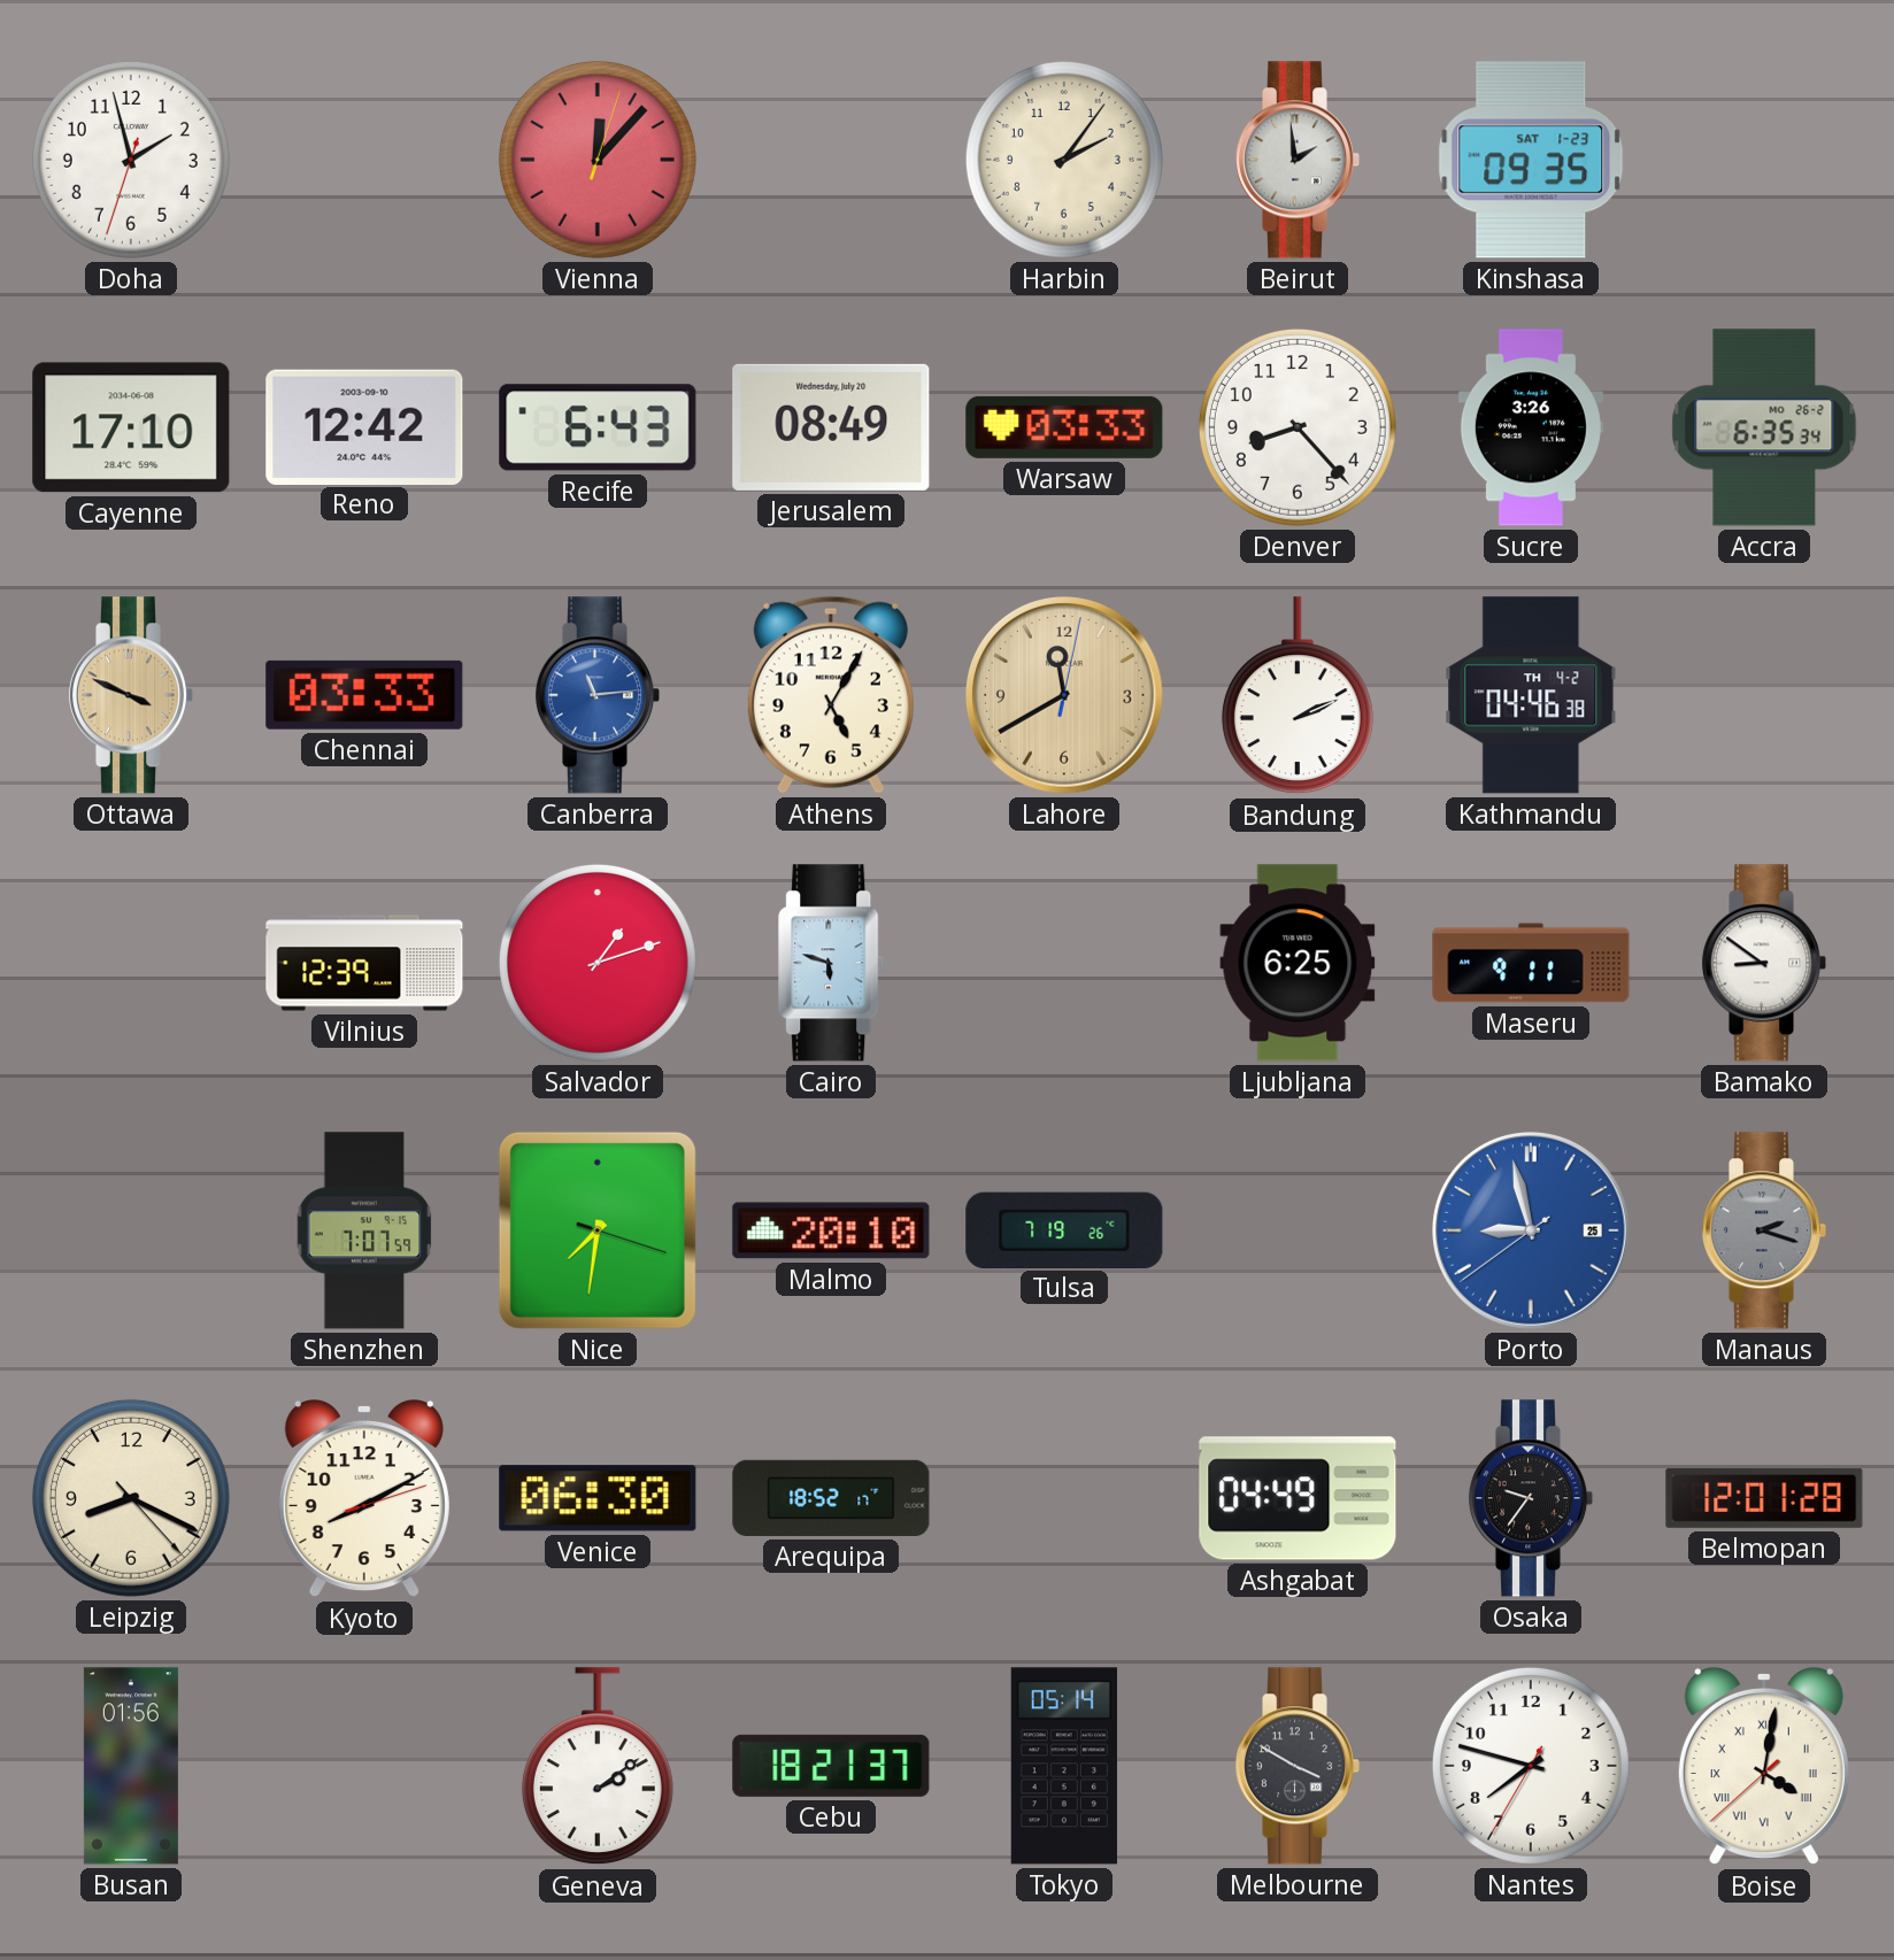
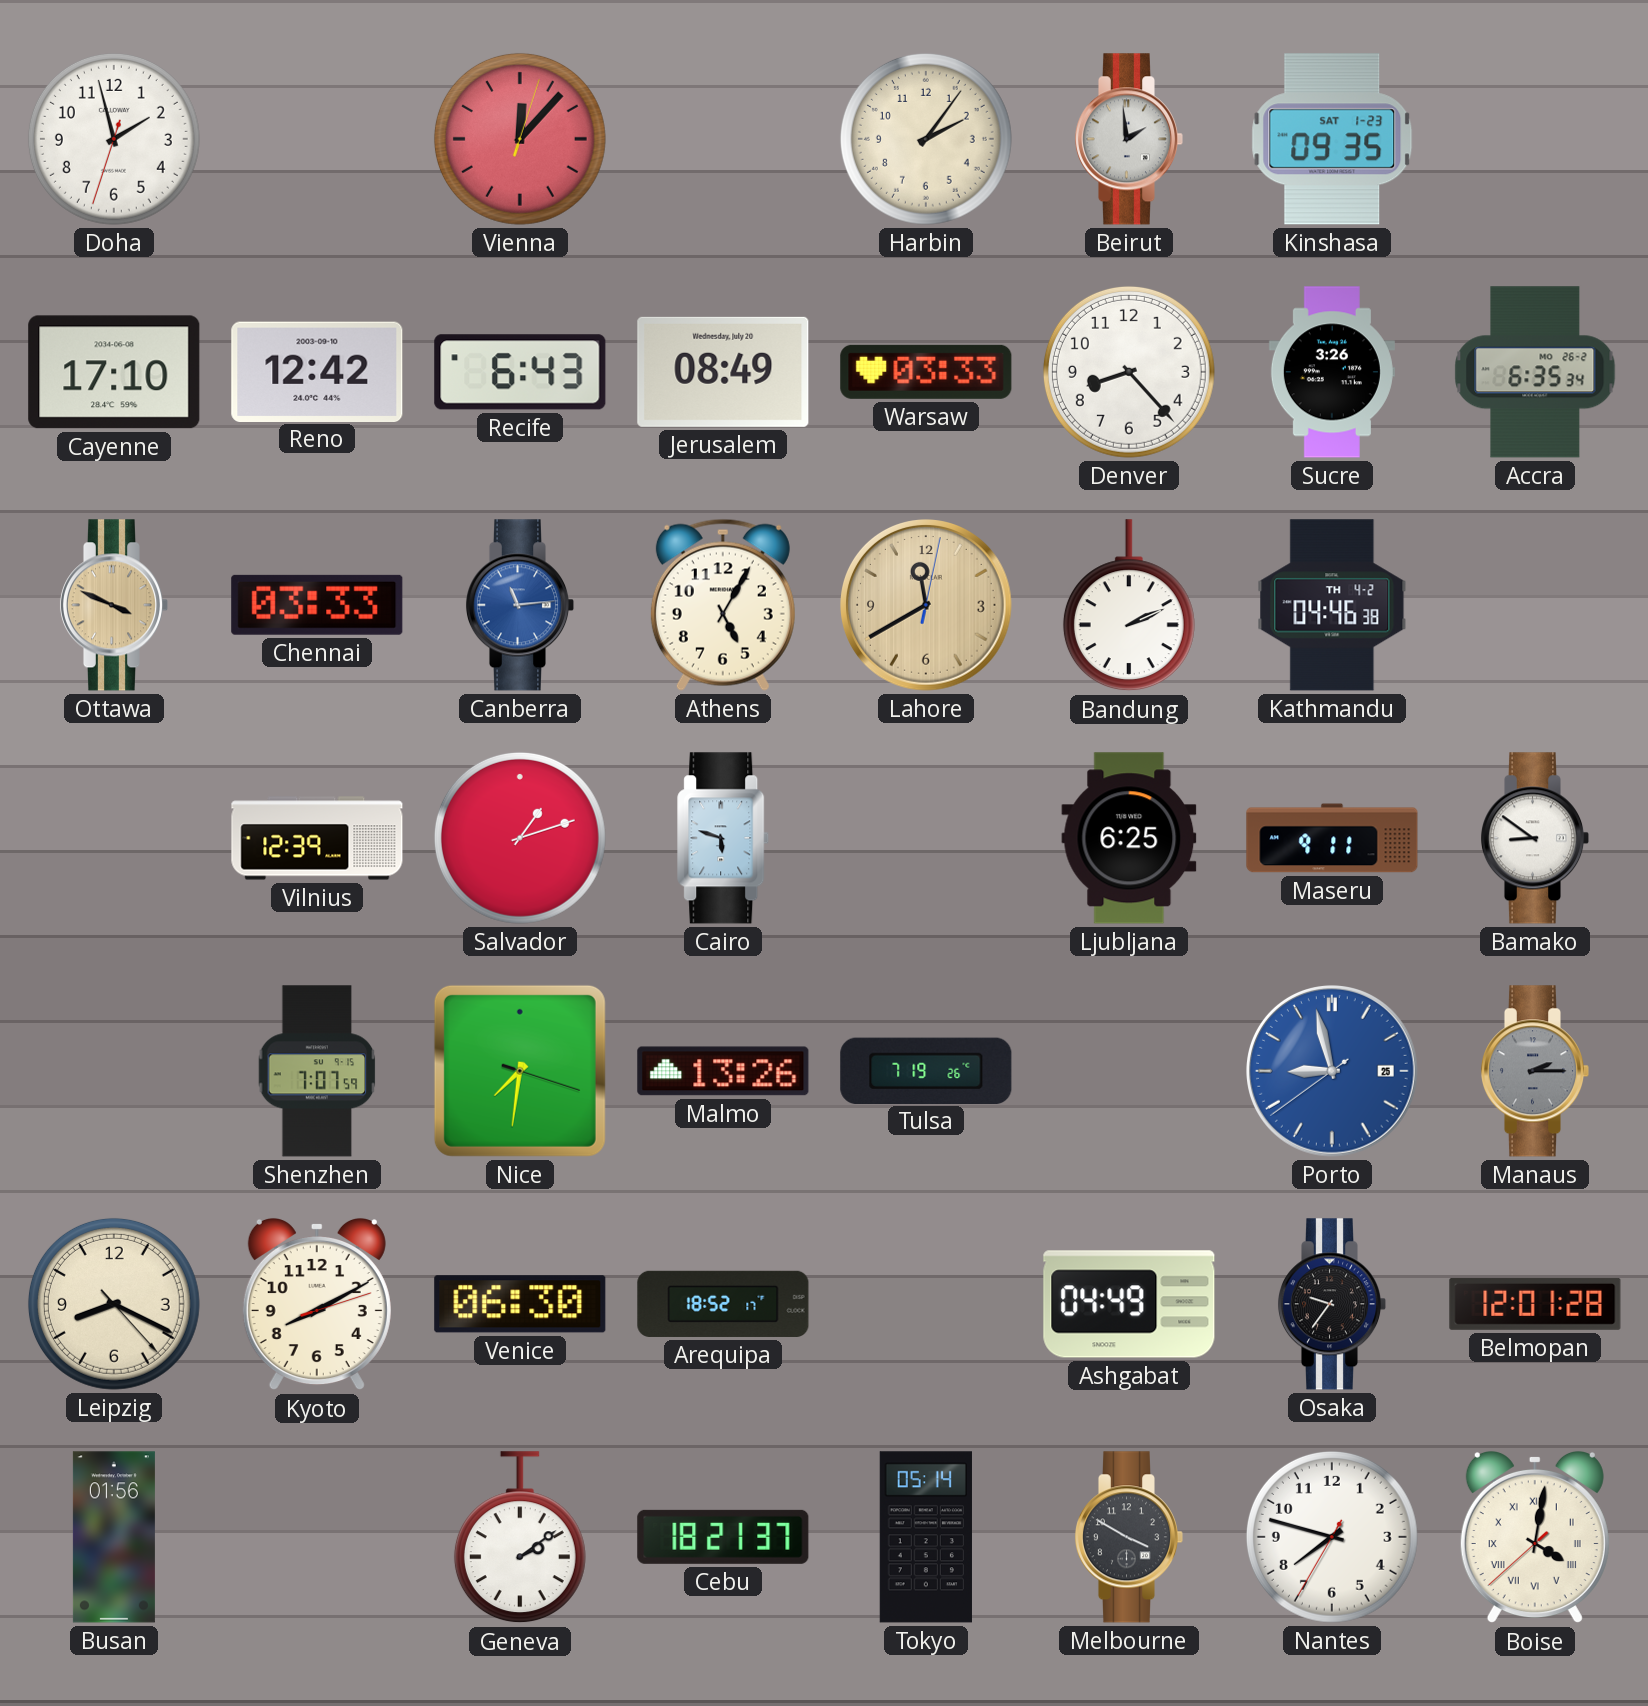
Malmo: 20:10 -> 13:26 (723, 1071)
Manaus: 2:18 -> 2:15 (1535, 1071)
